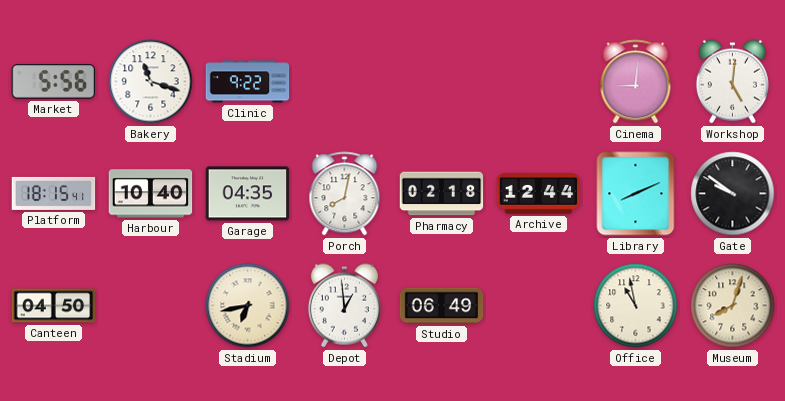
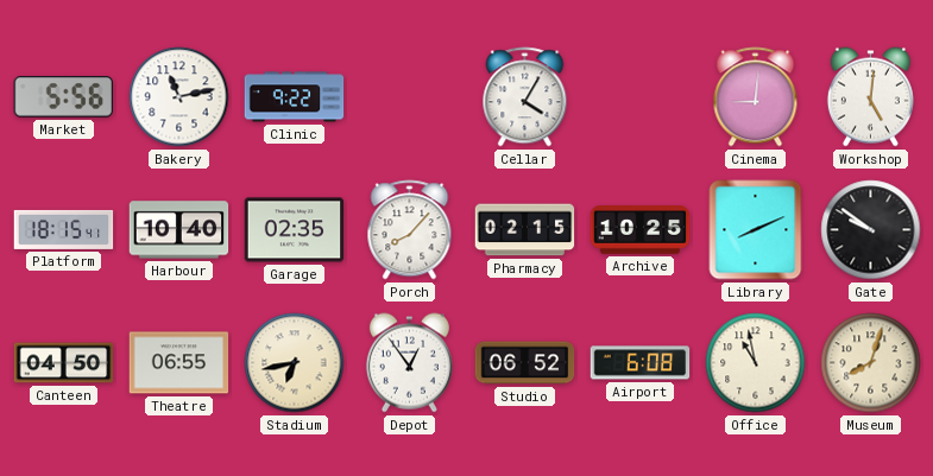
Bakery: 11:18 -> 11:13 (179, 97)
Cellar: none -> 4:05 (525, 97)
Garage: 04:35 -> 02:35 (295, 230)
Porch: 8:02 -> 8:07 (410, 230)
Pharmacy: 02:18 -> 02:15 (525, 230)
Archive: 12:44 -> 10:25 (641, 230)
Theatre: none -> 06:55 (179, 363)
Depot: 12:59 -> 12:54 (409, 363)
Studio: 06:49 -> 06:52 (525, 363)
Airport: none -> 6:08 (641, 363)
